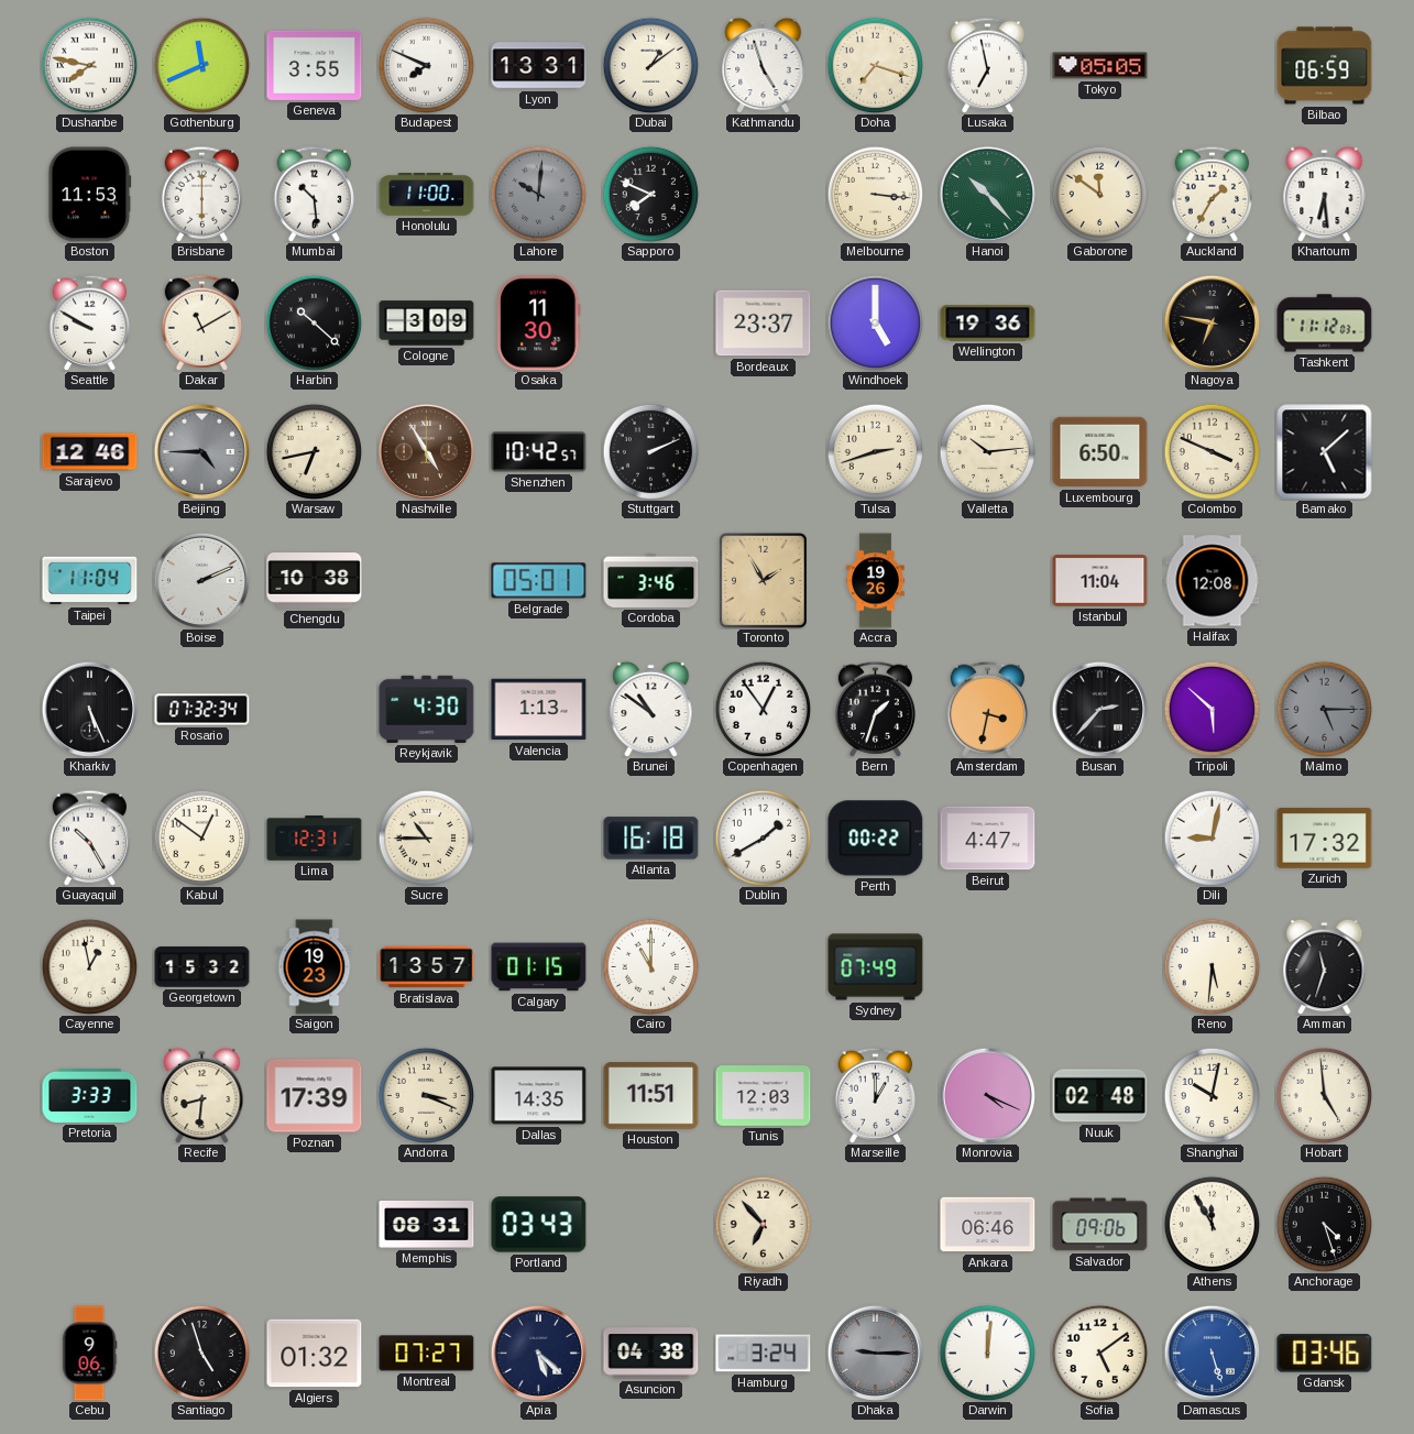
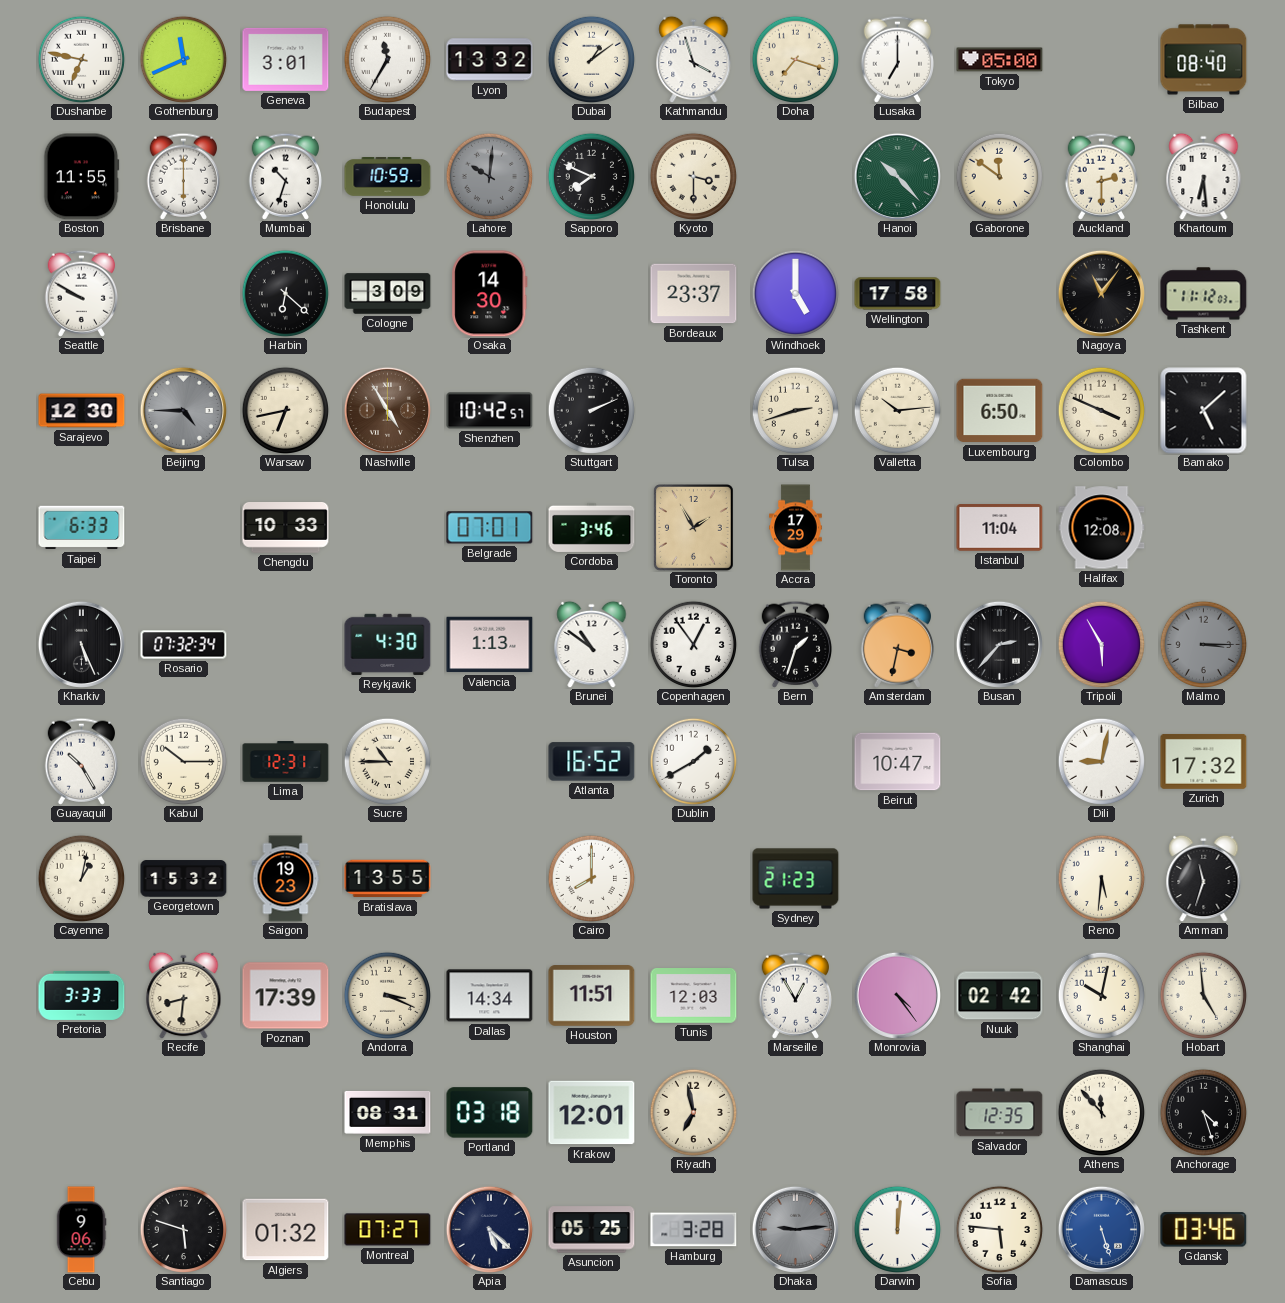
Dushanbe: 7:47 -> 6:47 (81, 59)
Geneva: 3:55 -> 3:01 (286, 59)
Budapest: 7:49 -> 11:35 (387, 59)
Lyon: 13:31 -> 13:32 (490, 60)
Kathmandu: 4:57 -> 3:57 (694, 59)
Lusaka: 6:58 -> 7:00 (897, 59)
Tokyo: 05:05 -> 05:00 (1000, 60)
Bilbao: 06:59 -> 08:40 (1204, 60)
Boston: 11:53 -> 11:55 (82, 177)
Mumbai: 10:29 -> 10:33 (285, 176)
Honolulu: 11:00 -> 10:59 (388, 177)
Kyoto: none -> 3:30 (693, 176)
Melbourne: 3:16 -> none (875, 194)
Auckland: 1:35 -> 2:30 (1101, 176)
Dakar: 11:10 -> none (201, 322)
Harbin: 10:22 -> 6:22 (285, 293)
Osaka: 11:30 -> 14:30 (490, 294)
Wellington: 19:36 -> 17:58 (898, 294)
Nagoya: 6:47 -> 11:06 (1101, 293)
Sarajevo: 12:46 -> 12:30 (82, 411)
Taipei: 11:04 -> 6:33 (82, 528)
Boise: 2:11 -> none (201, 580)
Chengdu: 10:38 -> 10:33 (286, 528)
Belgrade: 05:01 -> 07:01 (490, 528)
Accra: 19:26 -> 17:29 (796, 528)
Tripoli: 5:52 -> 5:55 (1101, 644)
Malmo: 5:15 -> 3:15 (1203, 644)
Kabul: 12:51 -> 10:15 (183, 761)
Atlanta: 16:18 -> 16:52 (592, 762)
Perth: 00:22 -> none (876, 839)
Beirut: 4:47 -> 10:47 (898, 762)
Cayenne: 12:58 -> 1:02 (81, 878)
Bratislava: 13:57 -> 13:55 (388, 879)
Calgary: 01:15 -> none (539, 967)
Cairo: 11:00 -> 8:00 (591, 878)
Sydney: 07:49 -> 21:23 (796, 879)
Dallas: 14:35 -> 14:34 (490, 996)
Marseille: 1:00 -> 12:55 (795, 995)
Monrovia: 4:19 -> 4:24 (897, 995)
Nuuk: 02:48 -> 02:42 (1000, 996)
Portland: 03:43 -> 03:18 (490, 1113)
Krakow: none -> 12:01 (592, 1113)
Riyadh: 6:53 -> 6:58 (693, 1112)
Ankara: 06:46 -> none (988, 1225)
Salvador: 09:06 -> 12:35 (1000, 1113)
Athens: 11:55 -> 11:53 (1101, 1112)
Santiago: 4:57 -> 5:48 (183, 1229)
Asuncion: 04:38 -> 05:25 (592, 1230)
Hamburg: 3:24 -> 3:28 (694, 1230)
Dhaka: 9:15 -> 9:14 (795, 1229)
Sofia: 5:09 -> 5:46 (999, 1229)
